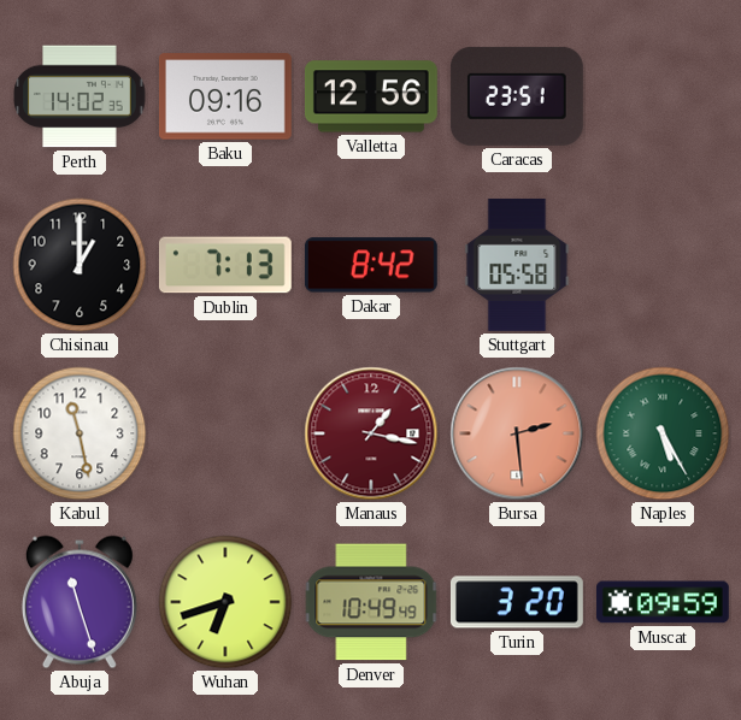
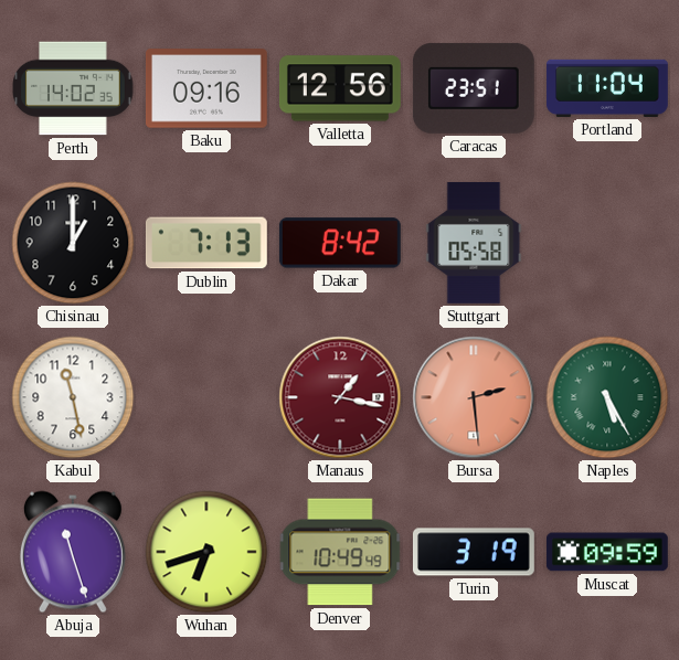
Portland: none -> 11:04 (607, 88)
Turin: 3:20 -> 3:19 (474, 552)
